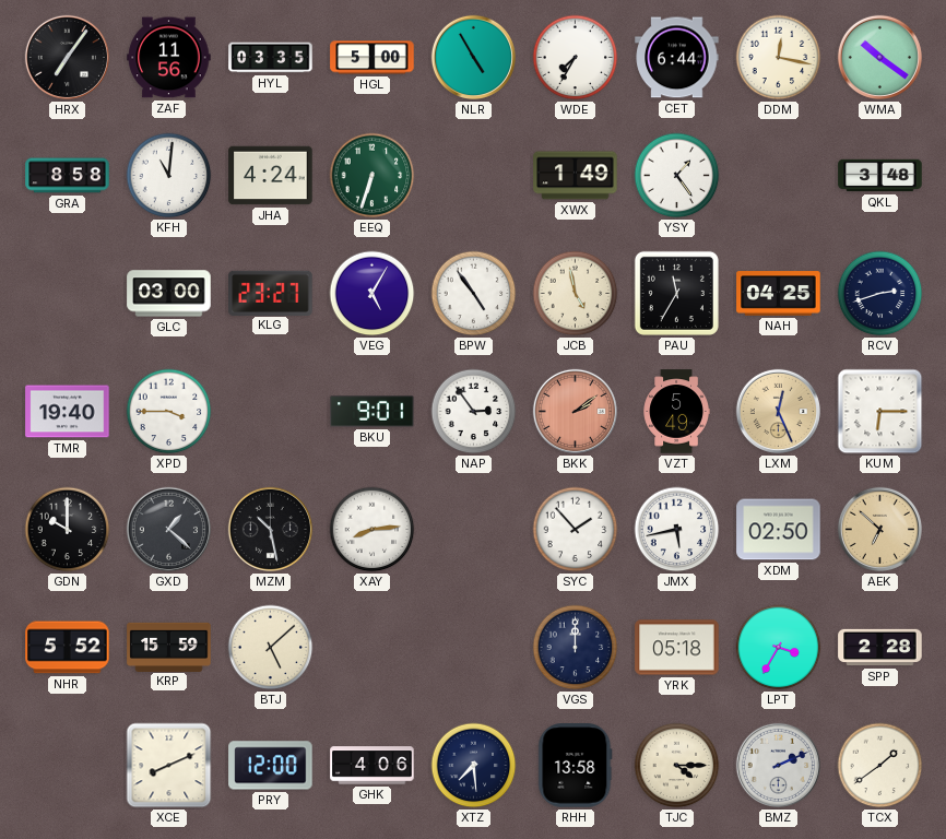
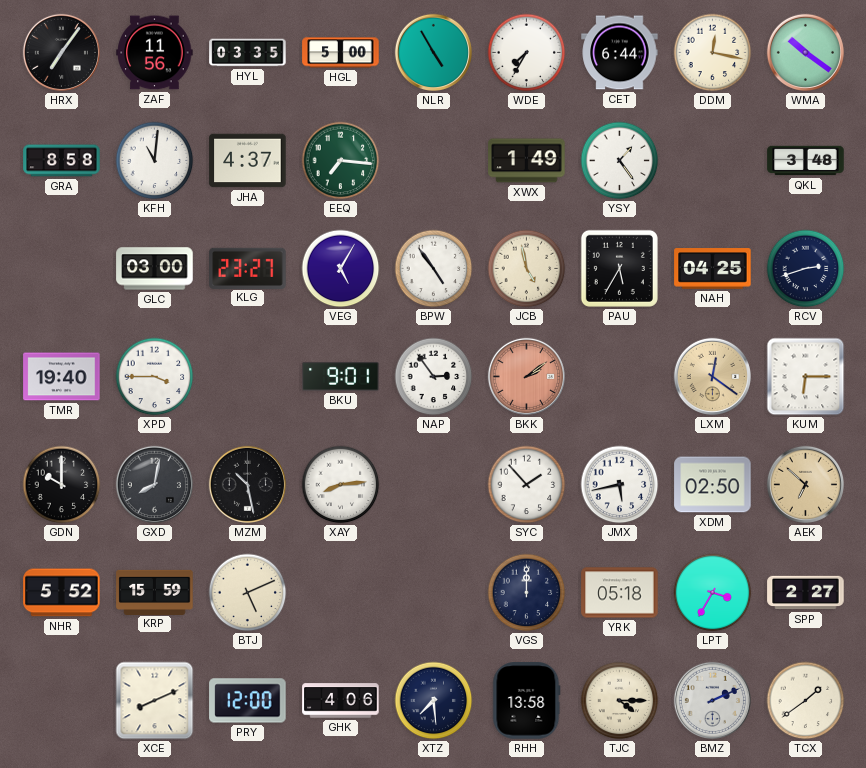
JHA: 4:24 -> 4:37 (248, 161)
EEQ: 6:33 -> 7:16 (341, 161)
PAU: 11:35 -> 5:35 (619, 268)
VZT: 5:49 -> none (676, 412)
LXM: 12:26 -> 12:21 (712, 376)
GXD: 1:22 -> 8:02 (154, 484)
BTJ: 5:08 -> 5:11 (248, 593)
SPP: 2:28 -> 2:27 (806, 593)
